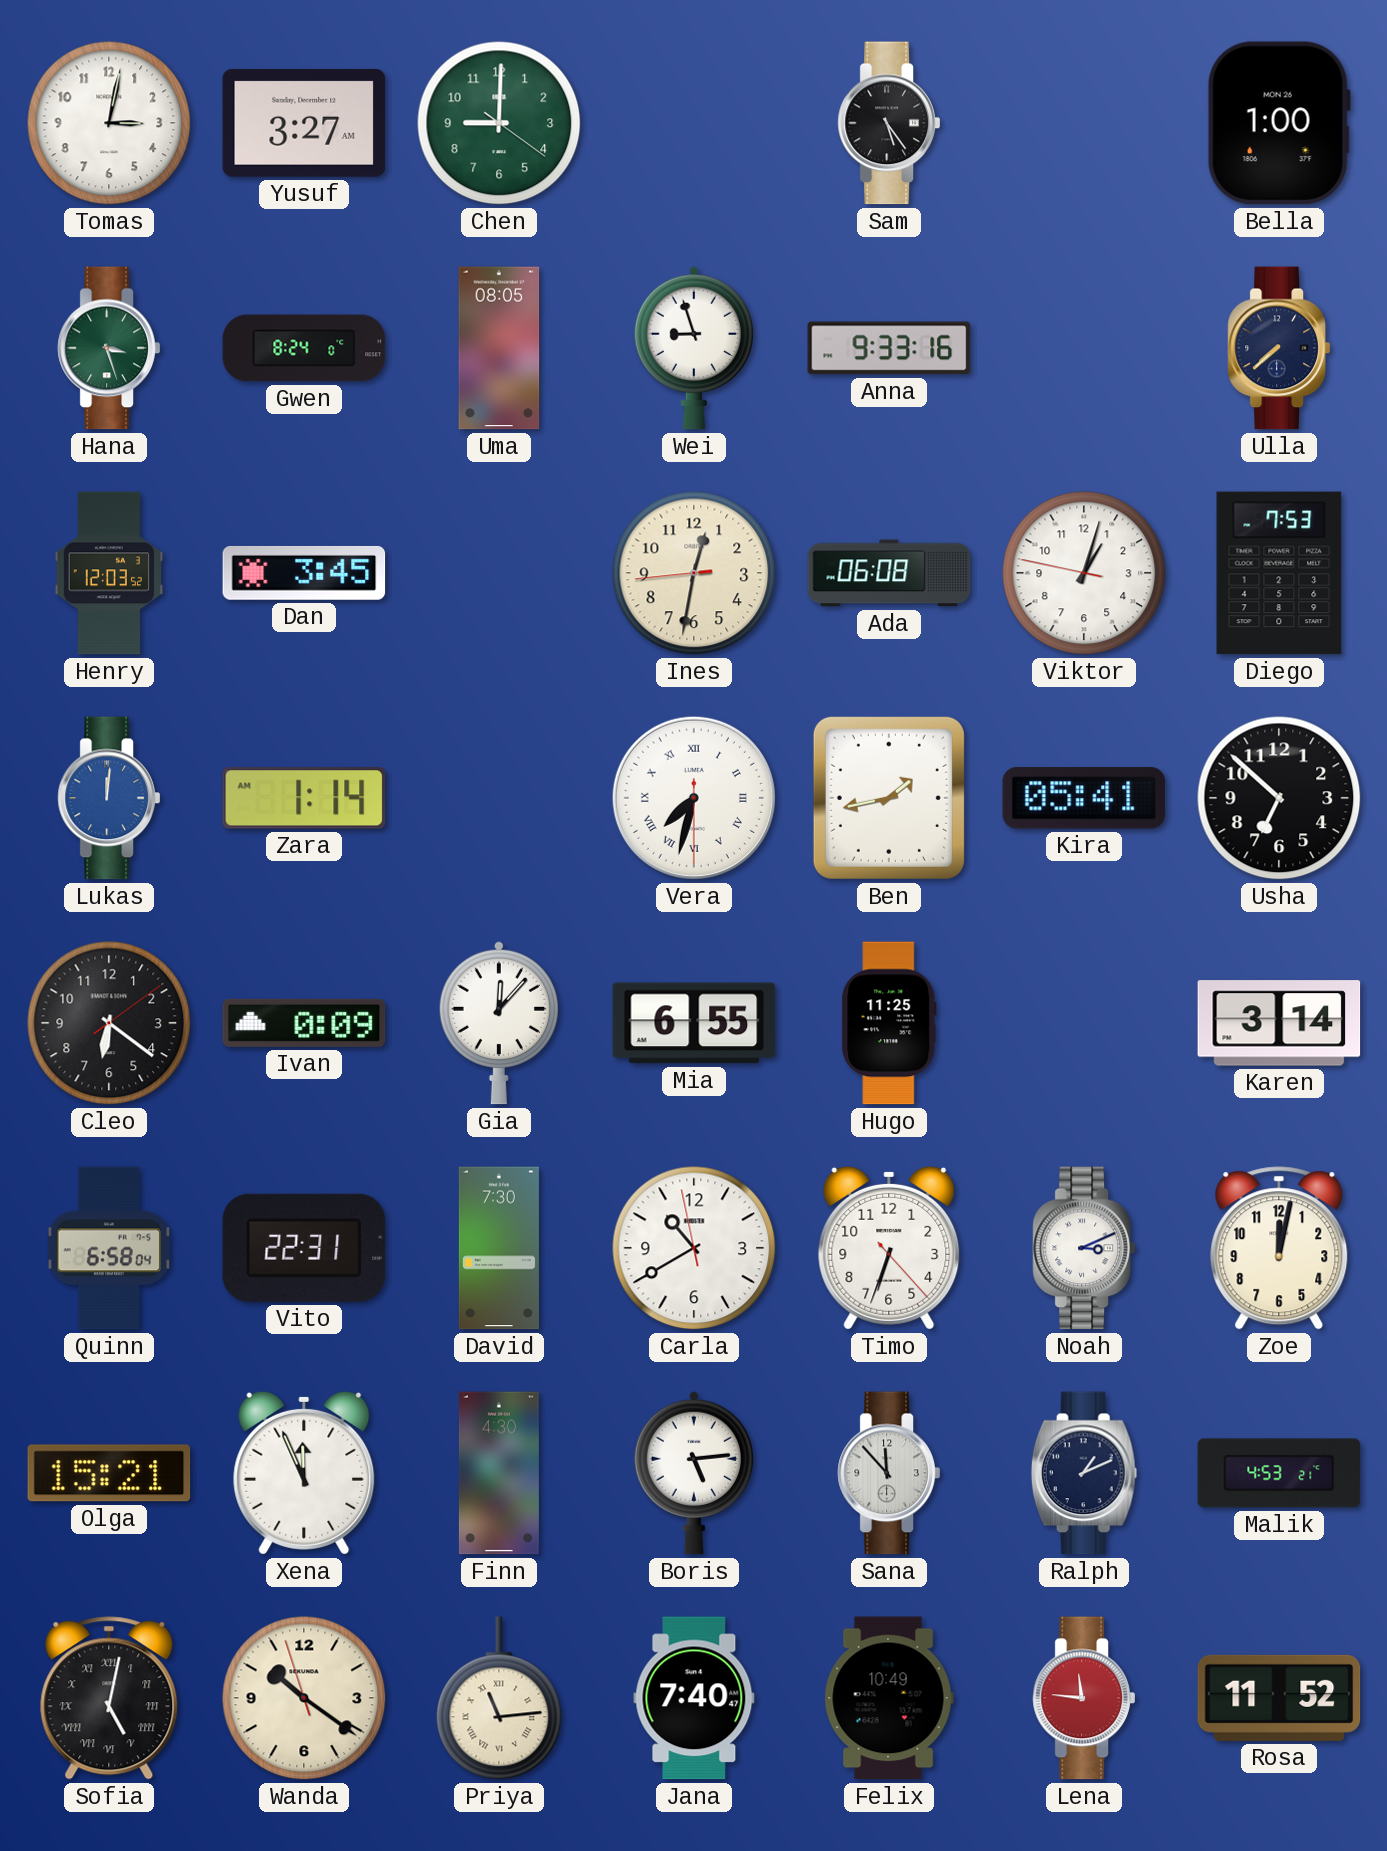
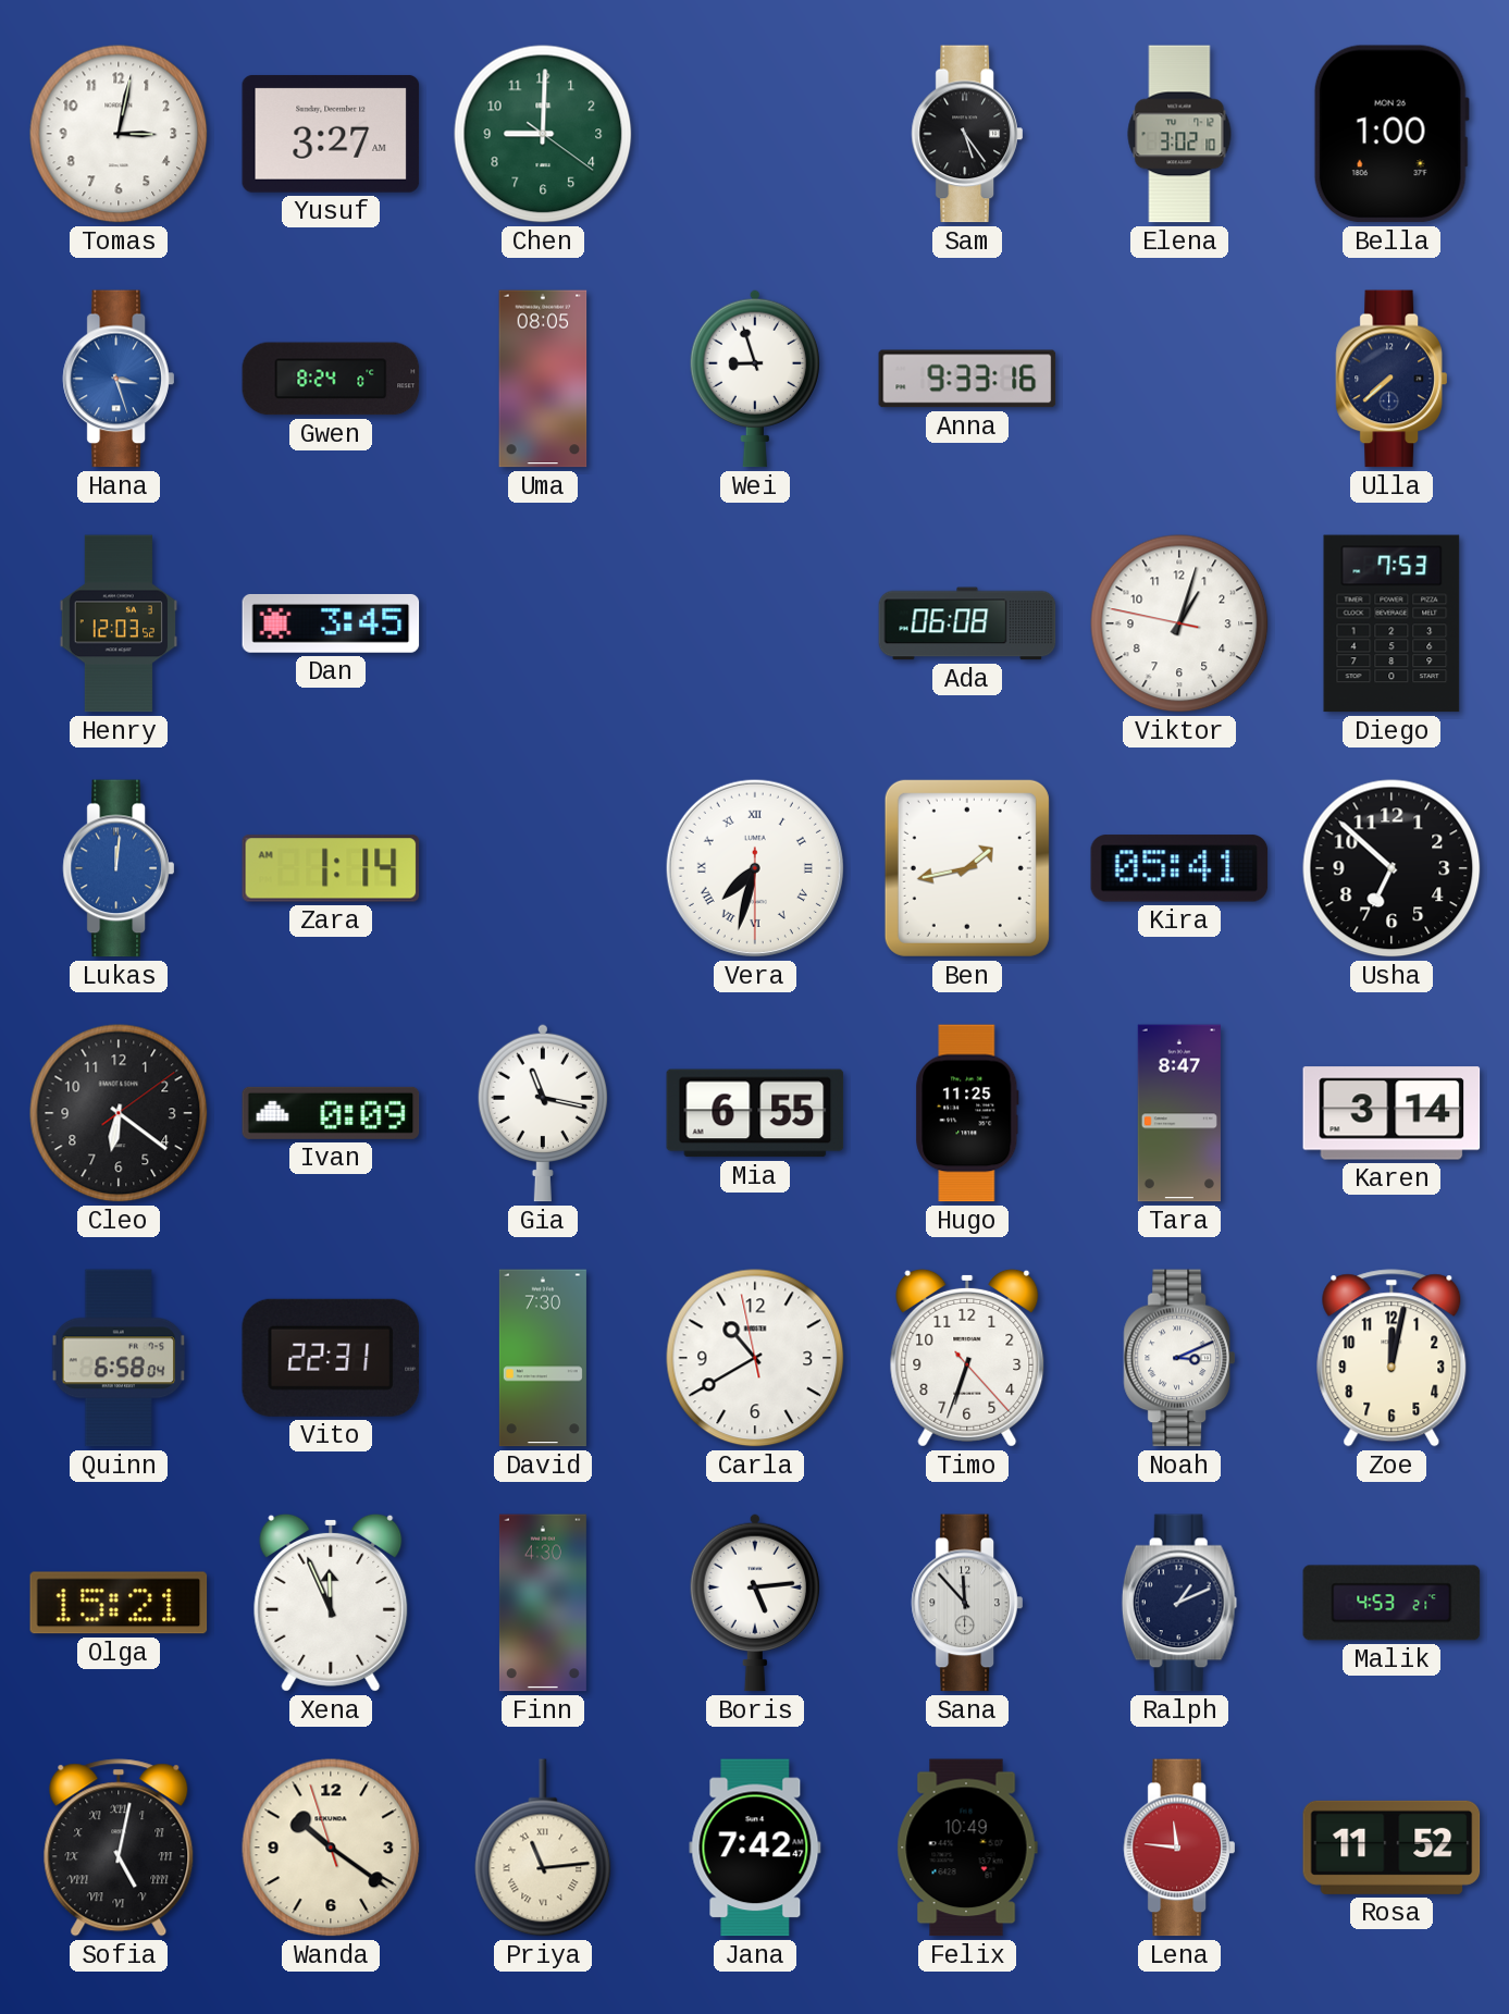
Elena: none -> 3:02 (1179, 134)
Hana dial: green -> blue (119, 379)
Ines: 12:31 -> none (694, 573)
Gia: 12:07 -> 11:17 (542, 1113)
Tara: none -> 8:47 (1179, 1113)
Jana: 7:40 -> 7:42 (755, 1848)
